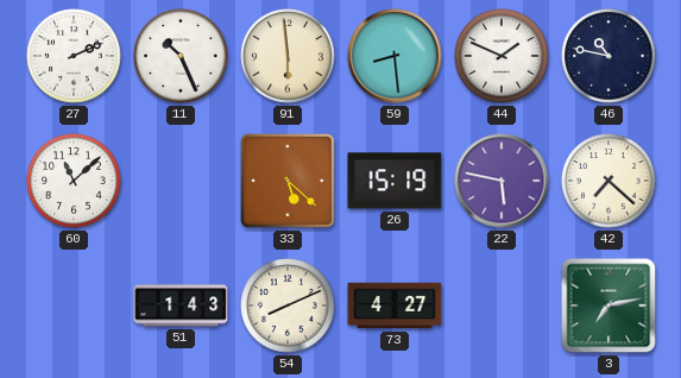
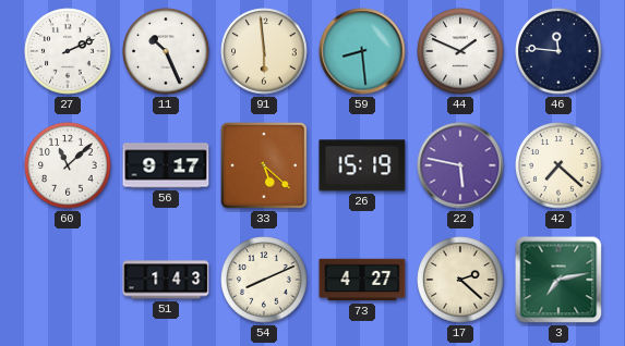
46: 10:47 -> 11:46 (558, 51)
56: none -> 9:17 (166, 165)
17: none -> 2:22 (460, 280)
